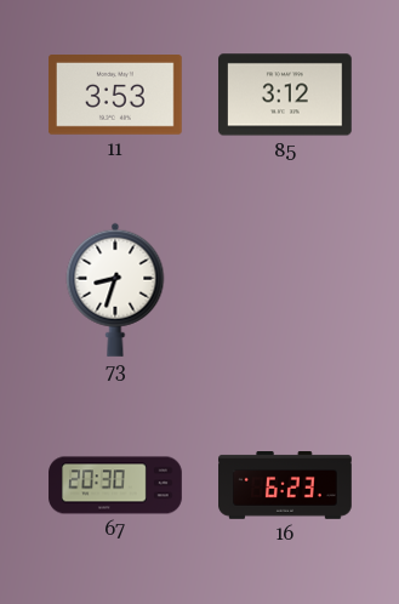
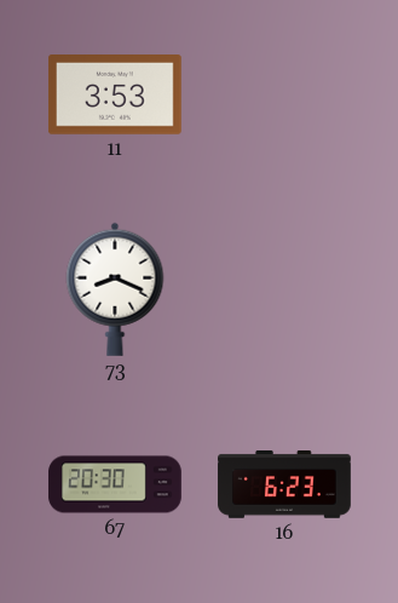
85: 3:12 -> none (286, 95)
73: 8:33 -> 8:19 (115, 289)
